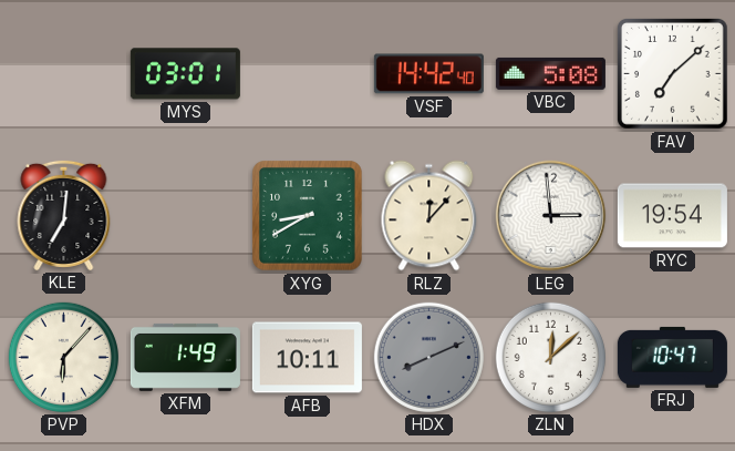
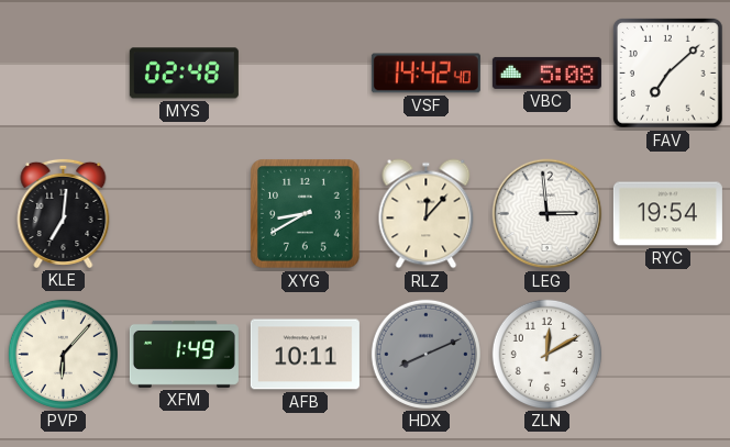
MYS: 03:01 -> 02:48 (184, 74)
ZLN: 12:08 -> 12:10 (546, 354)
FRJ: 10:47 -> none (672, 357)
